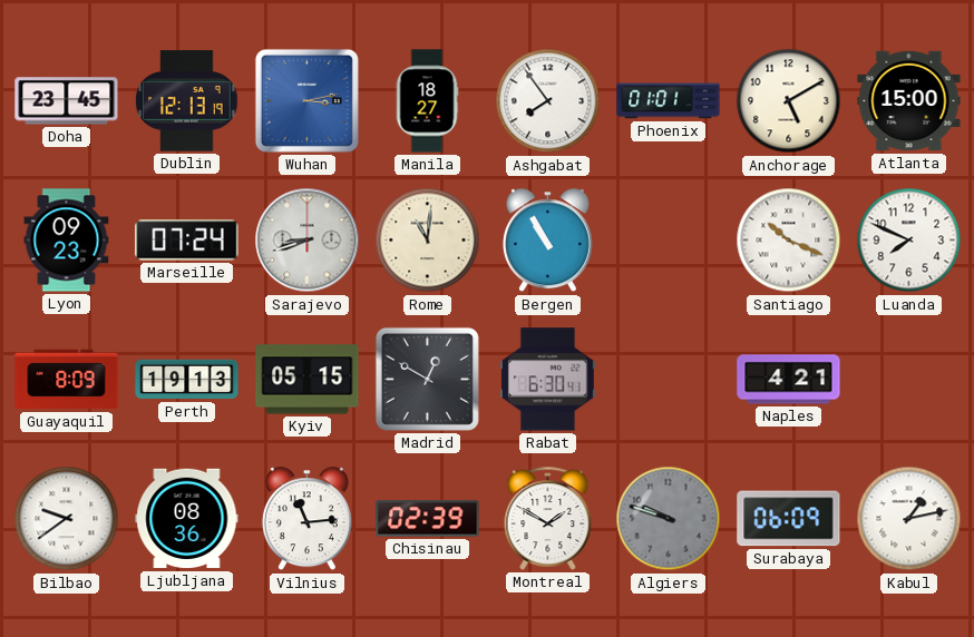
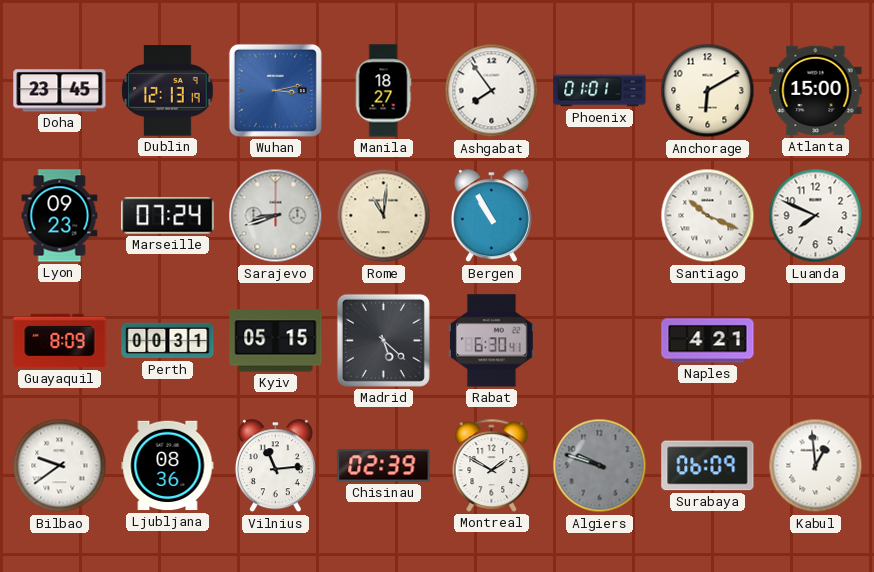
Anchorage: 5:10 -> 6:10 (708, 91)
Perth: 19:13 -> 00:31 (168, 341)
Madrid: 12:50 -> 5:22 (383, 340)
Kabul: 1:13 -> 12:59 (816, 466)
